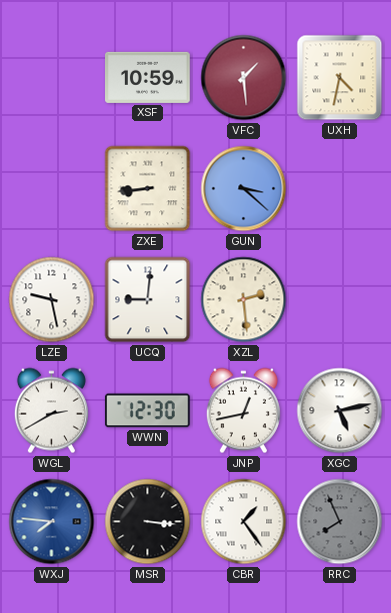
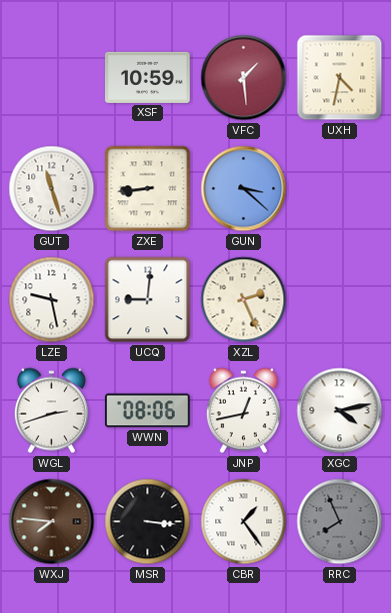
GUT: none -> 11:27 (52, 189)
XZL: 2:29 -> 2:26 (244, 300)
WGL: 2:40 -> 2:42 (51, 411)
WWN: 12:30 -> 08:06 (147, 411)
XGC: 5:13 -> 4:13 (340, 411)
WXJ dial: blue -> brown (52, 522)
